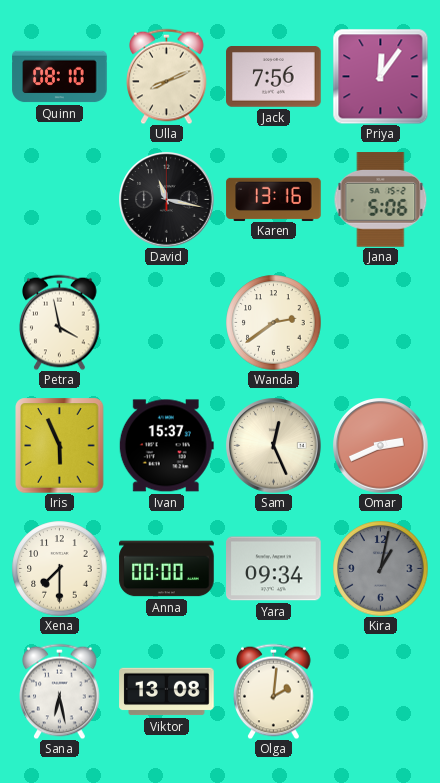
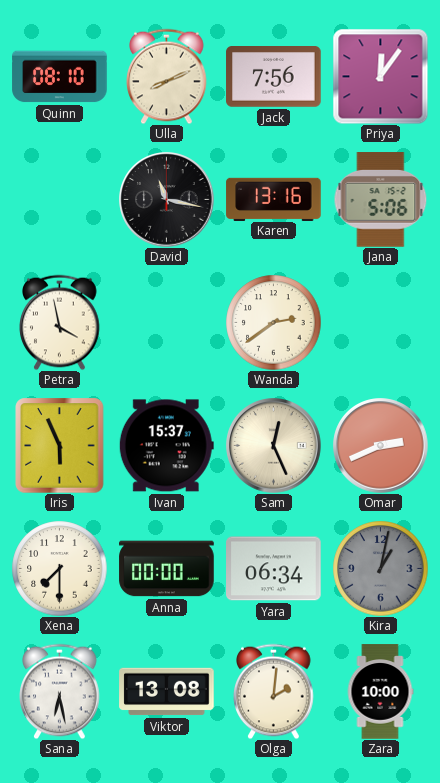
Yara: 09:34 -> 06:34 (274, 569)
Zara: none -> 10:00 (380, 692)
